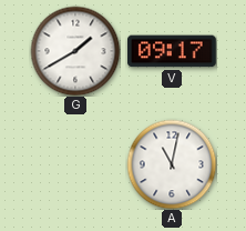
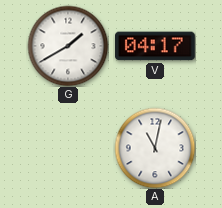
V: 09:17 -> 04:17 (156, 46)
